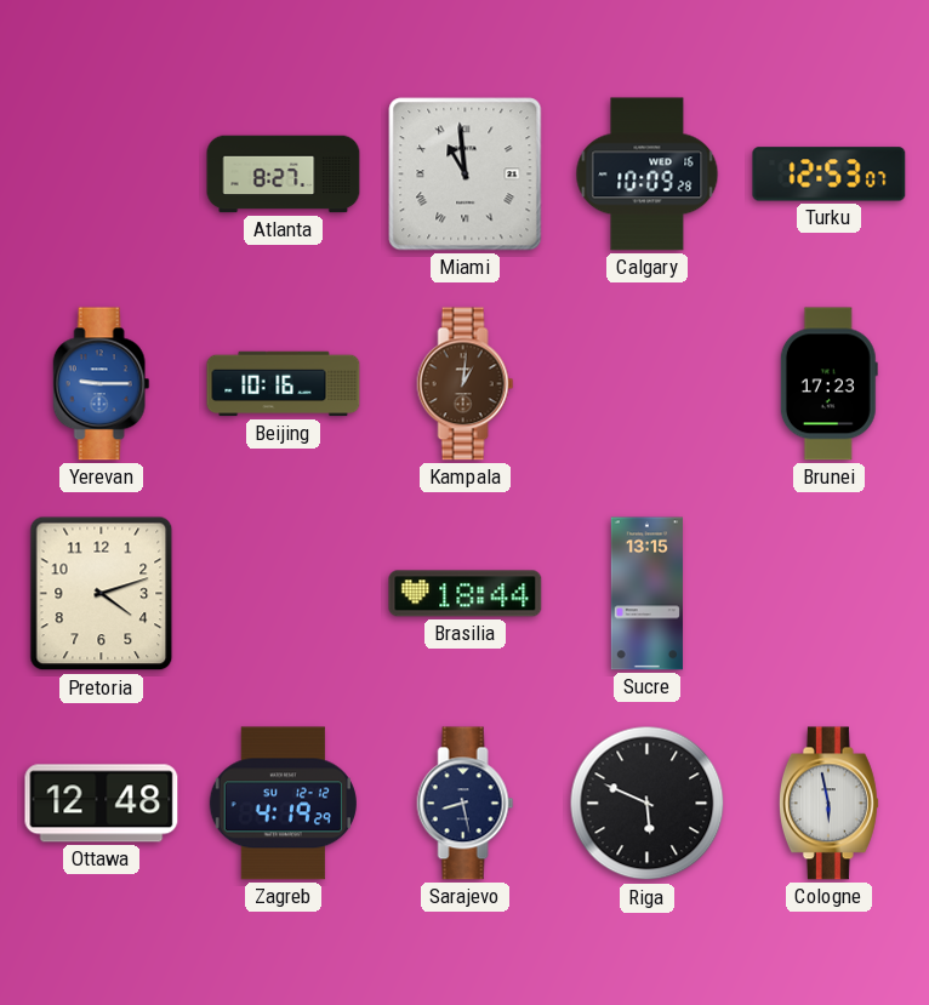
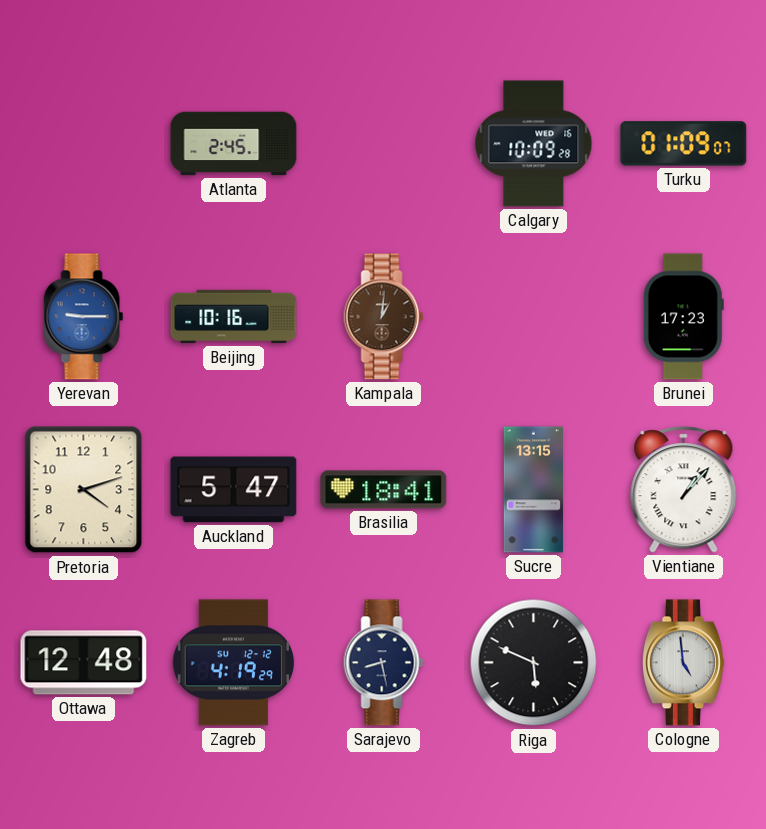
Atlanta: 8:27 -> 2:45 (234, 144)
Miami: 10:59 -> none (466, 175)
Turku: 12:53 -> 01:09 (684, 144)
Auckland: none -> 5:47 (234, 490)
Brasilia: 18:44 -> 18:41 (384, 490)
Vientiane: none -> 1:07 (684, 490)
Cologne: 5:58 -> 4:59 (683, 663)
